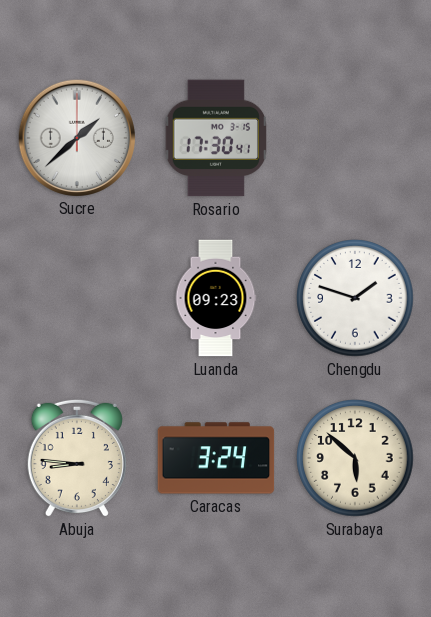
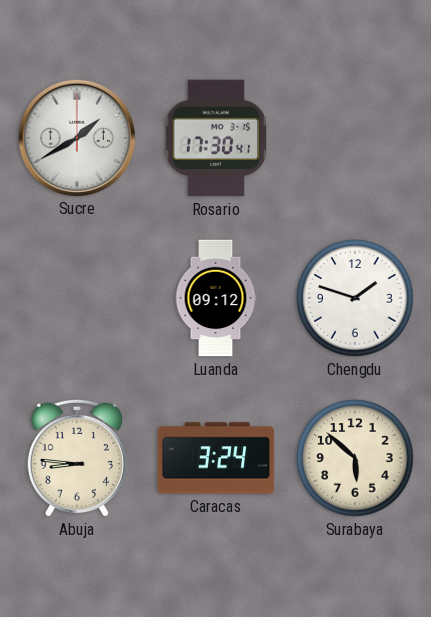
Sucre: 1:38 -> 1:40 (76, 137)
Luanda: 09:23 -> 09:12 (216, 298)
